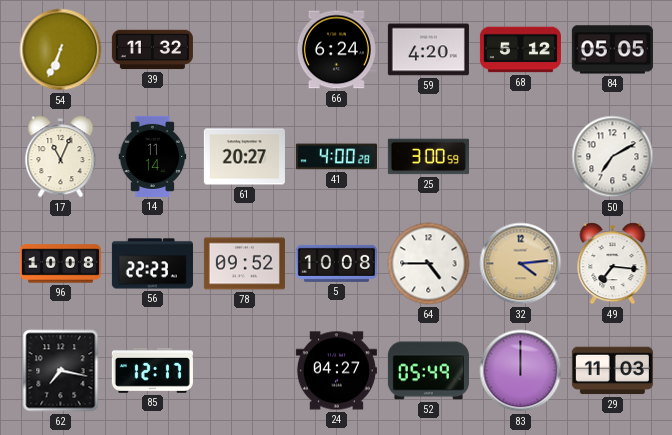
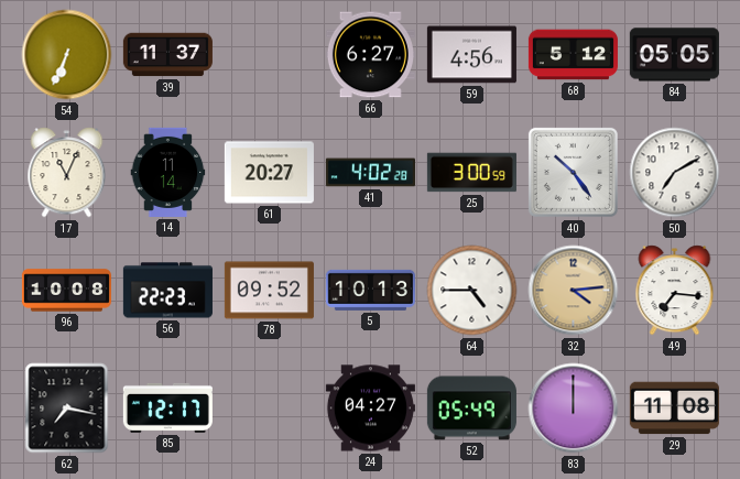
39: 11:32 -> 11:37 (167, 55)
66: 6:24 -> 6:27 (370, 55)
59: 4:20 -> 4:56 (471, 55)
41: 4:00 -> 4:02 (370, 173)
40: none -> 10:24 (573, 172)
5: 10:08 -> 10:13 (370, 290)
29: 11:03 -> 11:08 (674, 409)
